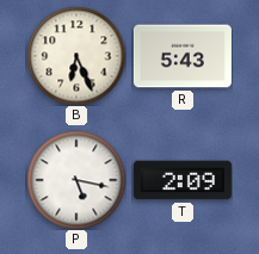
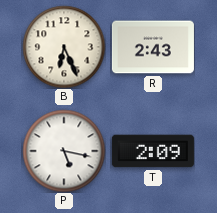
R: 5:43 -> 2:43 (153, 47)
